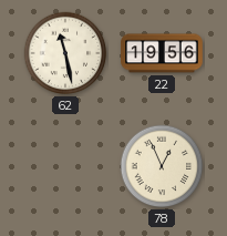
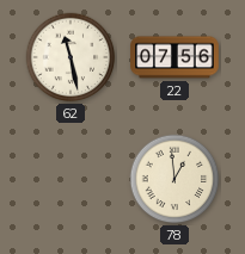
22: 19:56 -> 07:56 (174, 57)
78: 12:56 -> 12:59 (174, 179)
